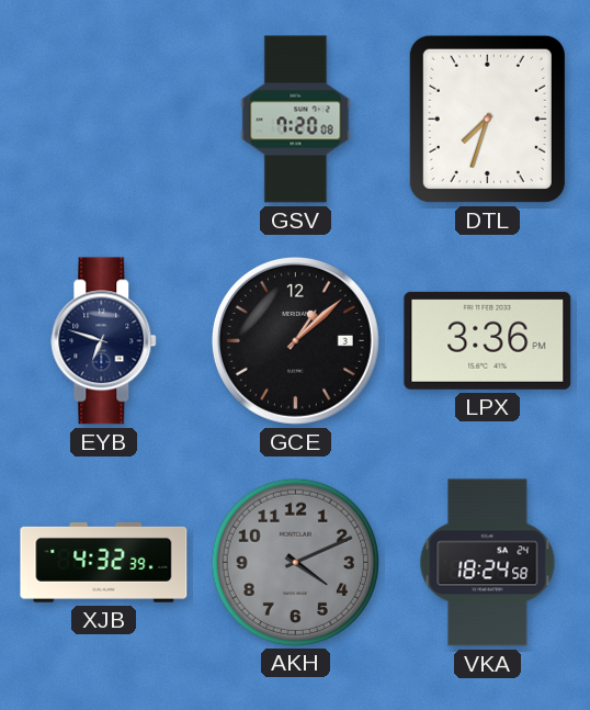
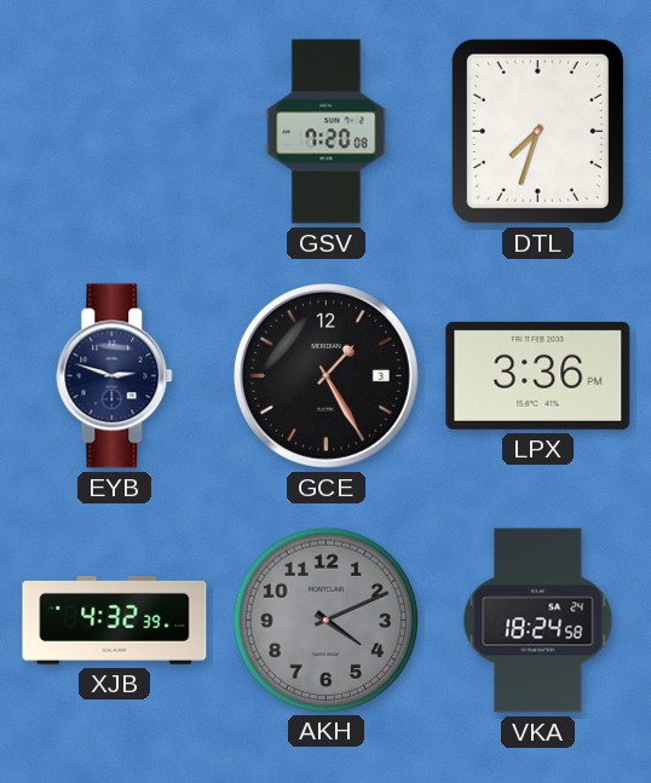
EYB: 6:48 -> 2:48 (115, 376)
GCE: 1:08 -> 1:25 (325, 375)
